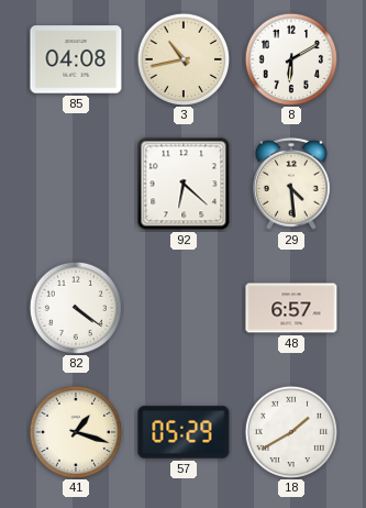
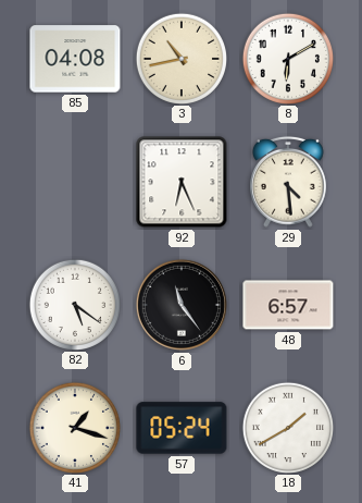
92: 6:22 -> 6:26 (182, 182)
82: 4:21 -> 5:21 (74, 304)
6: none -> 11:24 (182, 305)
57: 05:29 -> 05:24 (182, 428)
